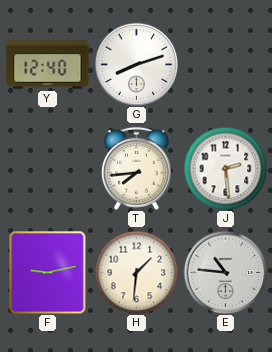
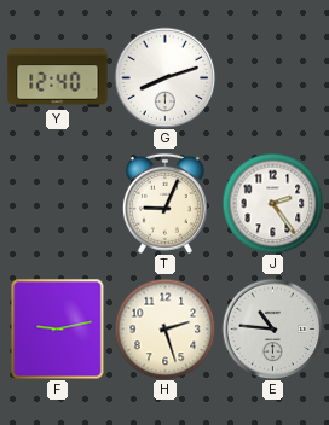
T: 7:44 -> 9:04 (164, 203)
J: 2:29 -> 2:24 (272, 203)
H: 1:31 -> 2:27 (164, 328)
